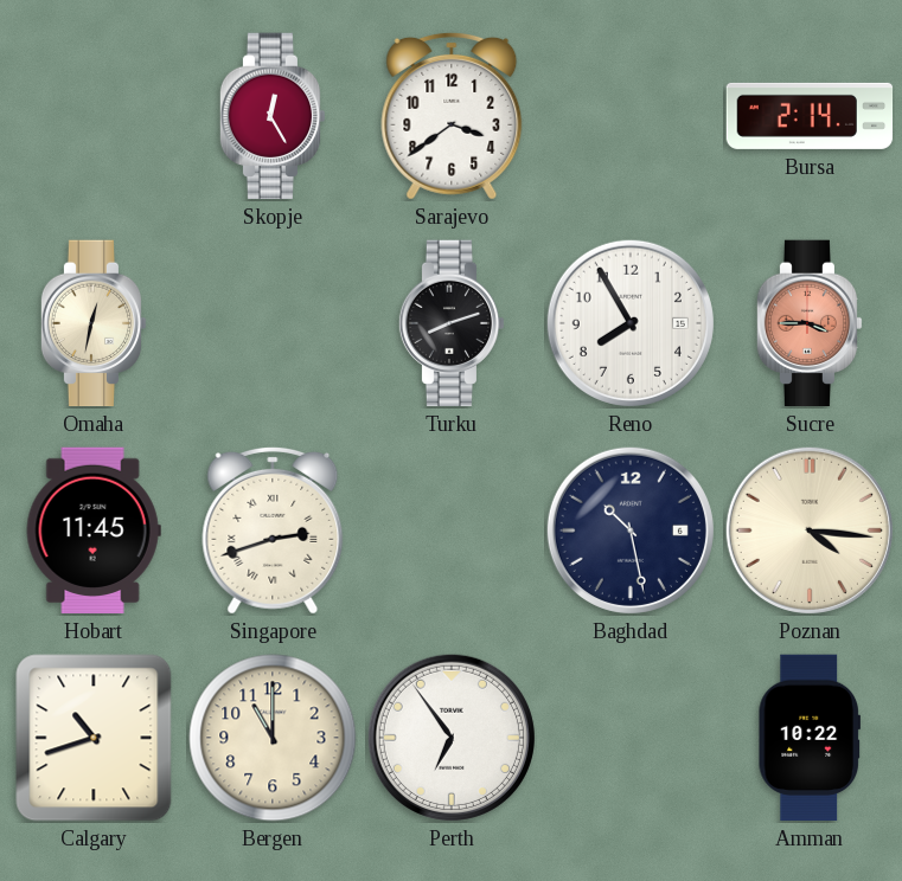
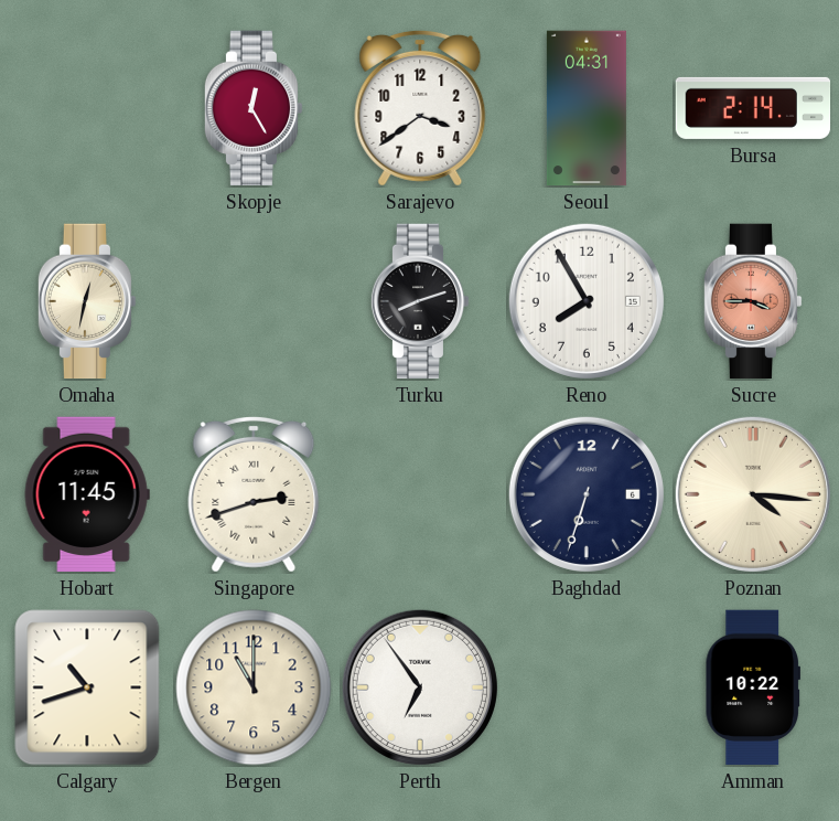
Seoul: none -> 04:31 (587, 108)
Baghdad: 10:28 -> 6:33 (587, 494)
